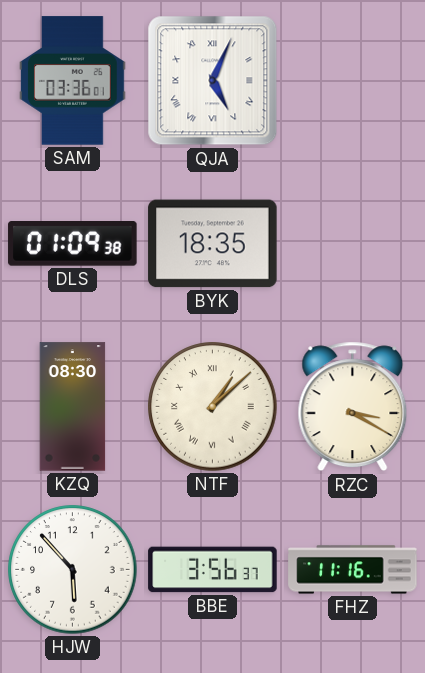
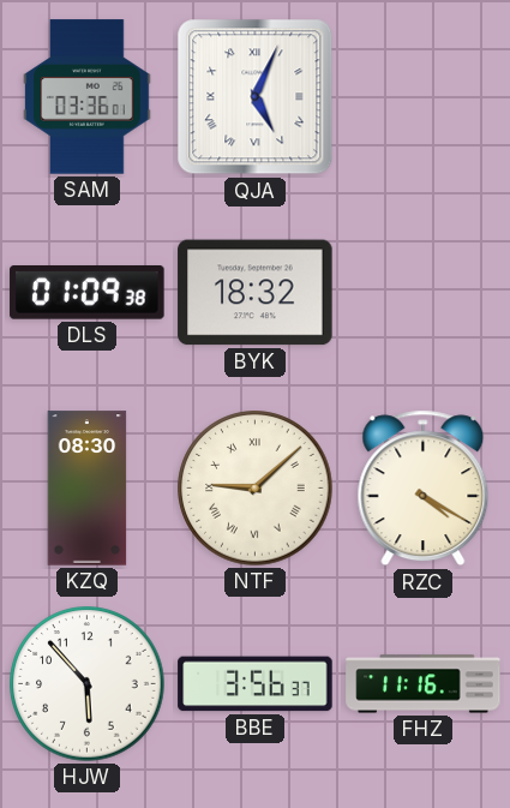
BYK: 18:35 -> 18:32 (256, 293)
NTF: 1:08 -> 9:08 (256, 489)
RZC: 3:20 -> 4:20 (424, 489)
